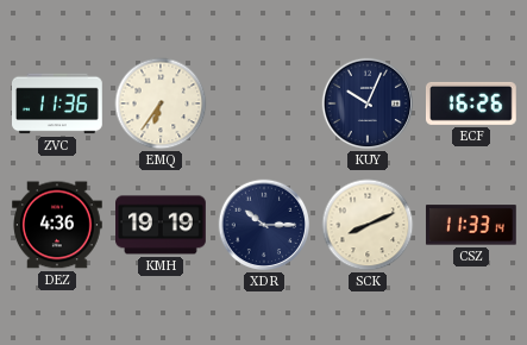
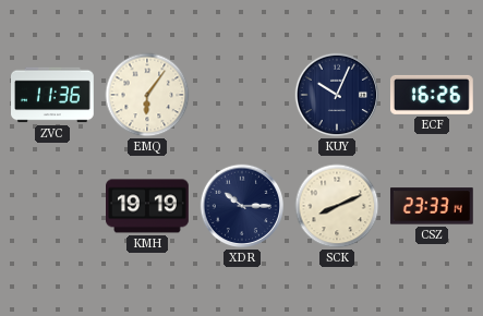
EMQ: 6:36 -> 6:06 (147, 95)
DEZ: 4:36 -> none (58, 225)
CSZ: 11:33 -> 23:33 (432, 206)
